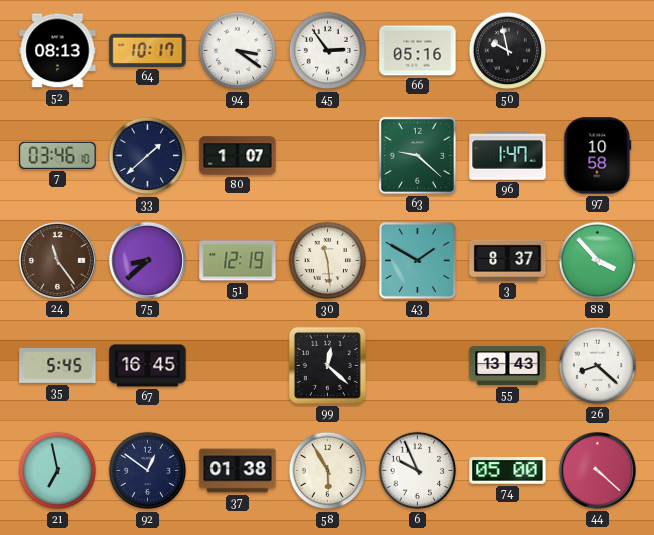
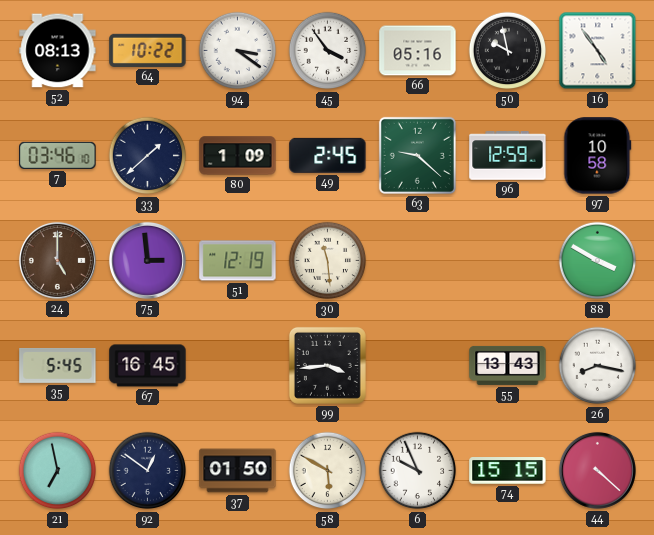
64: 10:17 -> 10:22 (148, 50)
45: 2:54 -> 3:54 (328, 51)
16: none -> 4:54 (598, 51)
80: 1:07 -> 1:09 (238, 156)
49: none -> 2:45 (328, 155)
96: 1:47 -> 12:59 (508, 156)
24: 11:24 -> 5:00 (57, 260)
75: 8:38 -> 2:59 (147, 260)
43: 1:50 -> none (418, 261)
3: 8:37 -> none (508, 260)
88: 3:53 -> 3:50 (598, 261)
99: 12:22 -> 3:44 (327, 365)
26: 8:22 -> 8:17 (598, 366)
37: 01:38 -> 01:50 (238, 471)
58: 5:55 -> 5:50 (328, 471)
74: 05:00 -> 15:15 (508, 471)
